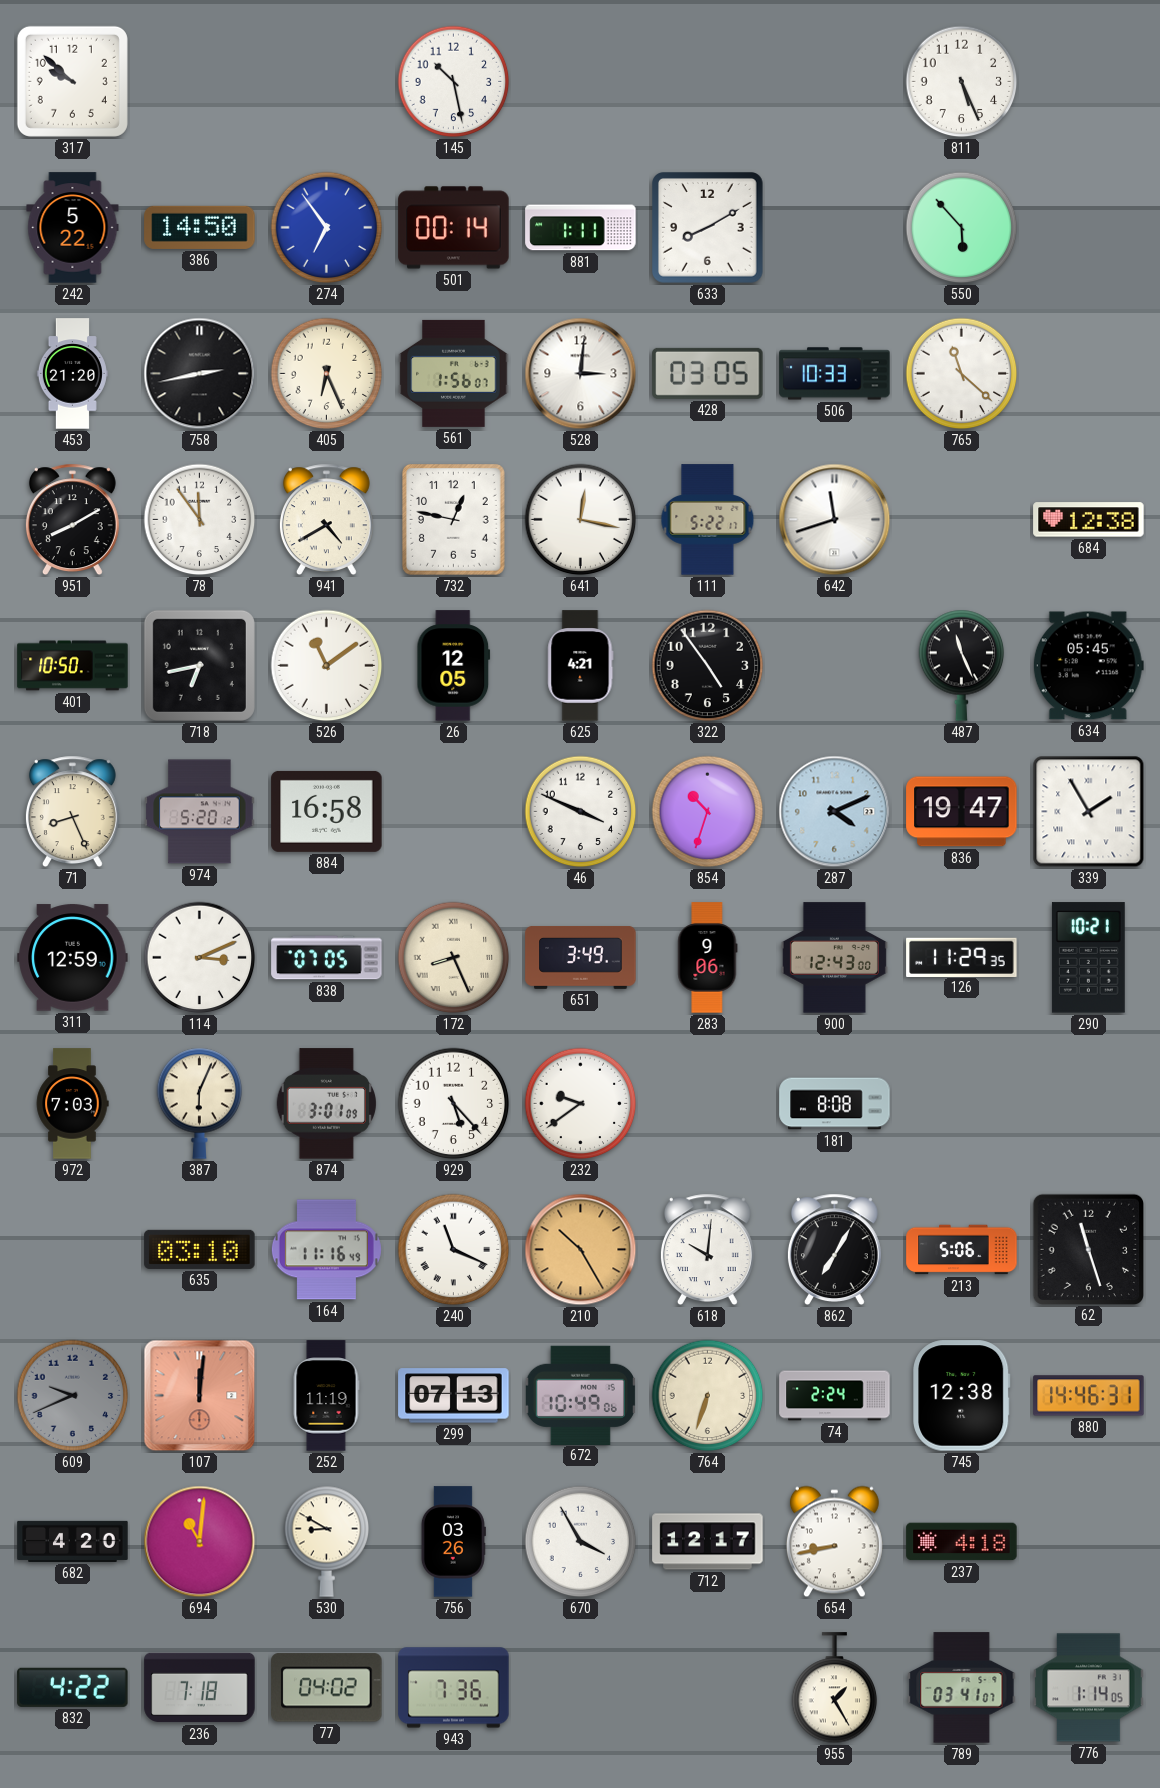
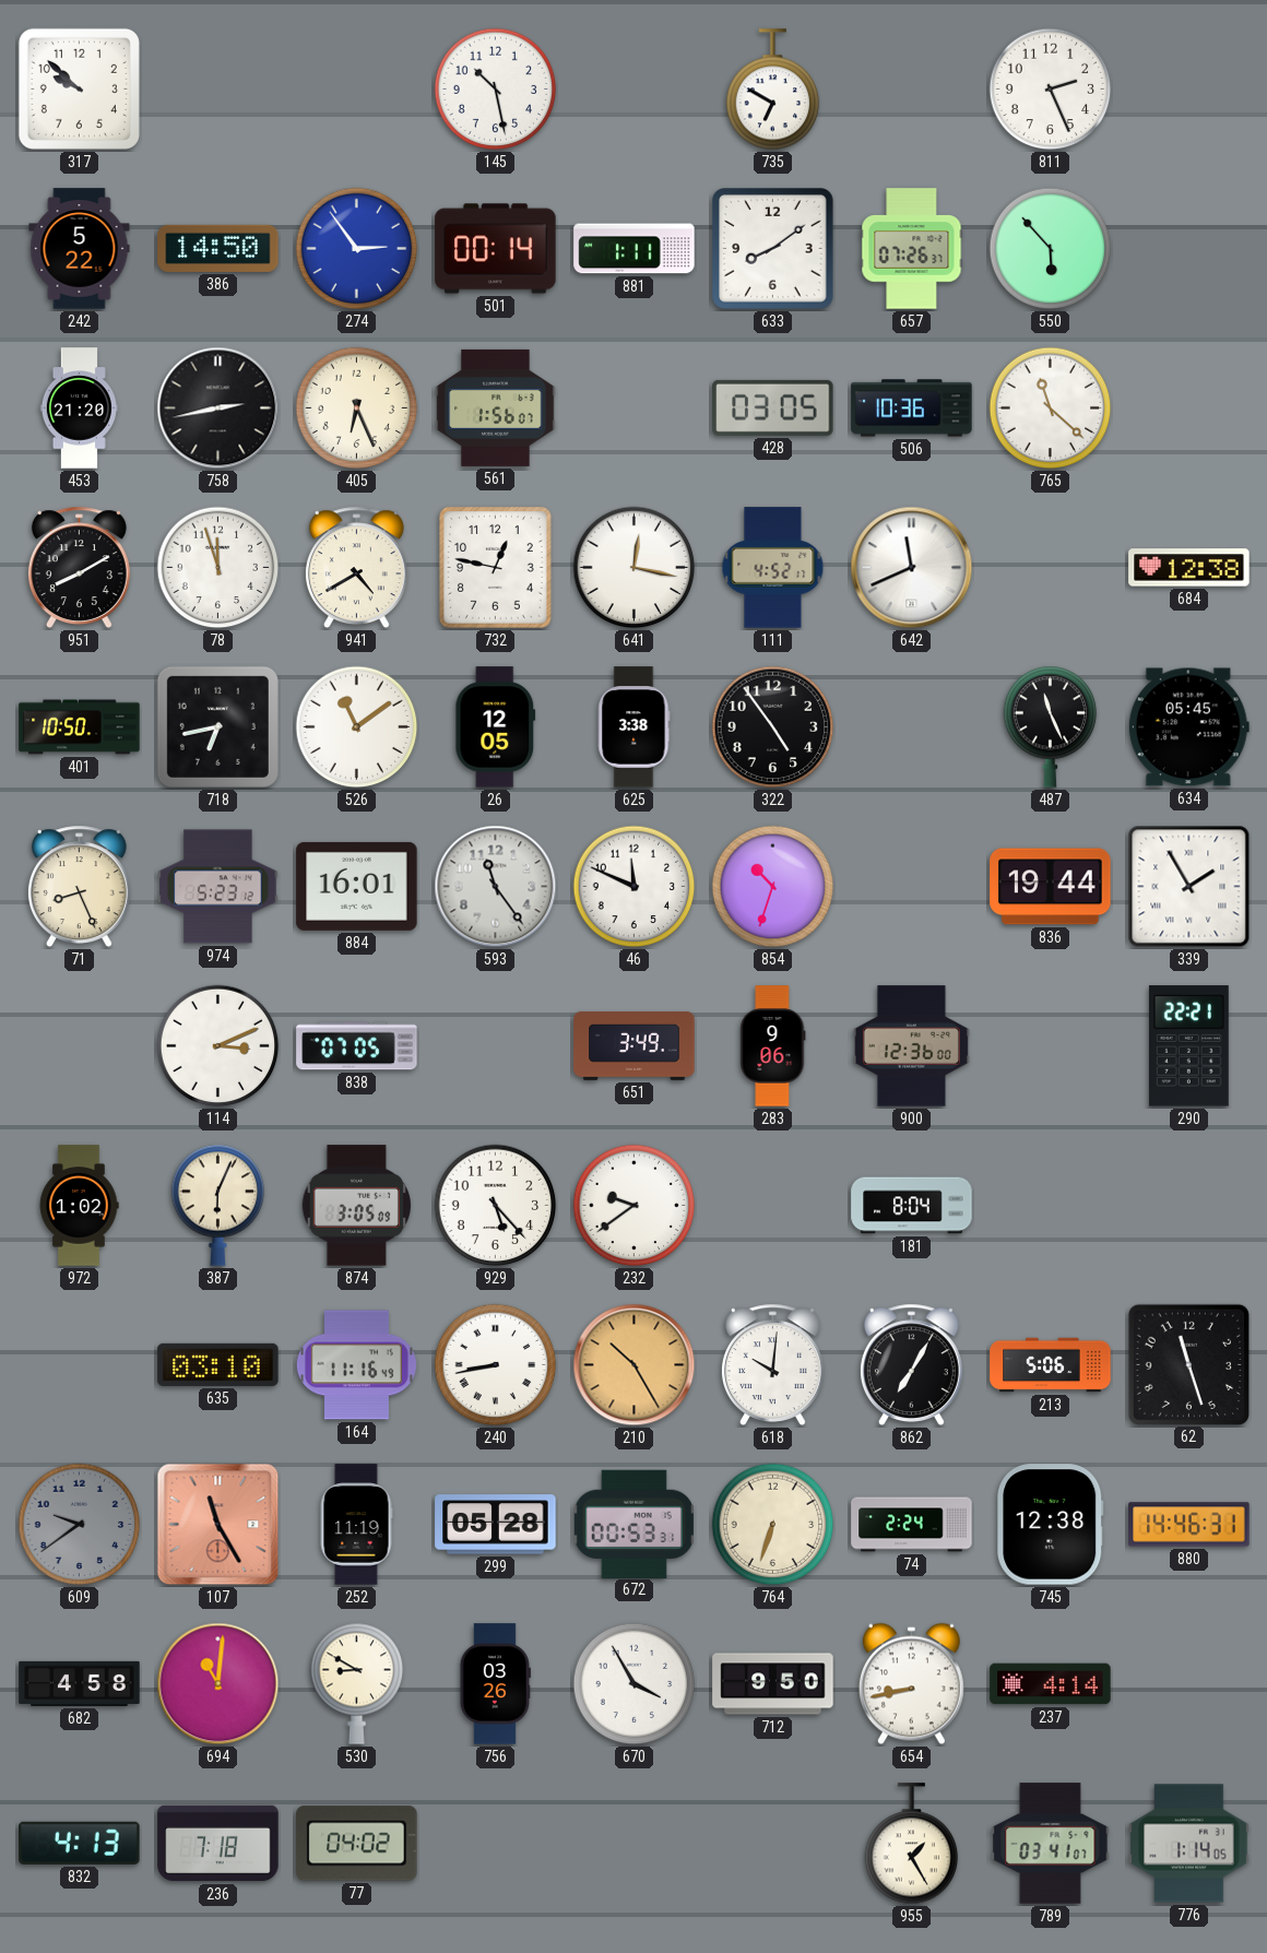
735: none -> 6:50 (773, 90)
811: 5:26 -> 2:26 (1051, 90)
274: 6:54 -> 2:54 (357, 249)
633: 8:10 -> 8:09 (773, 249)
657: none -> 07:26 (912, 249)
528: 3:01 -> none (581, 374)
506: 10:33 -> 10:36 (912, 409)
78: 11:54 -> 11:57 (218, 568)
111: 5:22 -> 4:52 (773, 568)
642: 11:42 -> 11:41 (912, 568)
625: 4:21 -> 3:38 (635, 727)
974: 5:20 -> 5:23 (218, 887)
884: 16:58 -> 16:01 (357, 886)
593: none -> 11:24 (496, 887)
46: 3:49 -> 11:49 (635, 887)
287: 4:11 -> none (835, 812)
836: 19:47 -> 19:44 (1051, 887)
311: 12:59 -> none (73, 958)
172: 8:26 -> none (454, 958)
900: 12:43 -> 12:36 (911, 1046)
126: 11:29 -> none (962, 957)
290: 10:21 -> 22:21 (1188, 1046)
972: 7:03 -> 1:02 (79, 1206)
874: 3:01 -> 3:05 (356, 1206)
181: 8:08 -> 8:04 (912, 1206)
240: 11:19 -> 8:43 (496, 1365)
609: 9:41 -> 9:39 (80, 1525)
107: 12:01 -> 11:25 (218, 1525)
299: 07:13 -> 05:28 (496, 1525)
672: 10:49 -> 00:53 (634, 1524)
682: 4:20 -> 4:58 (80, 1683)
712: 12:17 -> 9:50 (773, 1684)
237: 4:18 -> 4:14 (1051, 1684)
832: 4:22 -> 4:13 (80, 1843)
943: 7:36 -> none (454, 1688)
